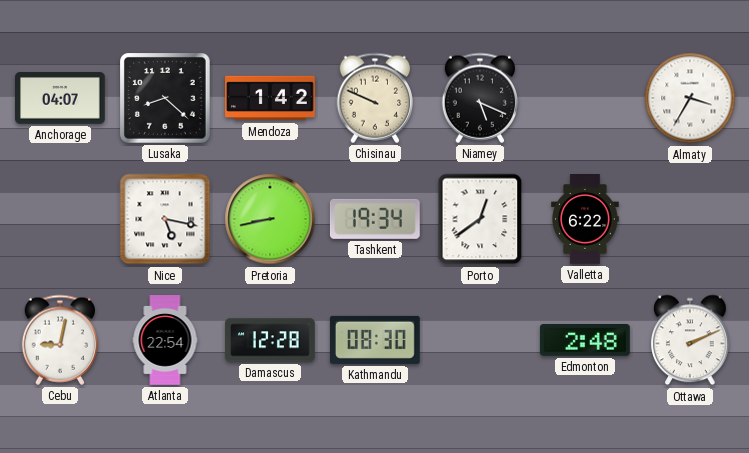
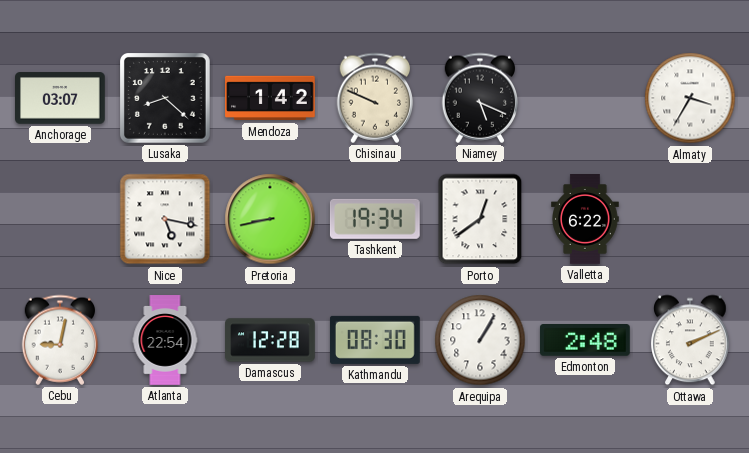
Anchorage: 04:07 -> 03:07 (61, 98)
Arequipa: none -> 1:05 (480, 340)
